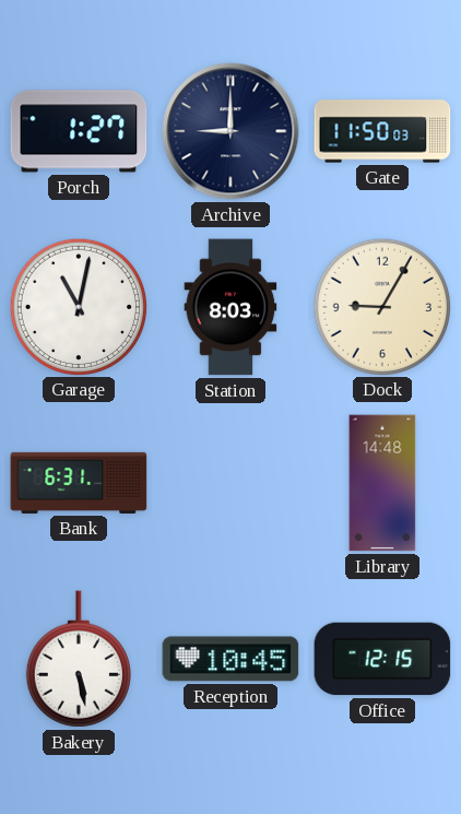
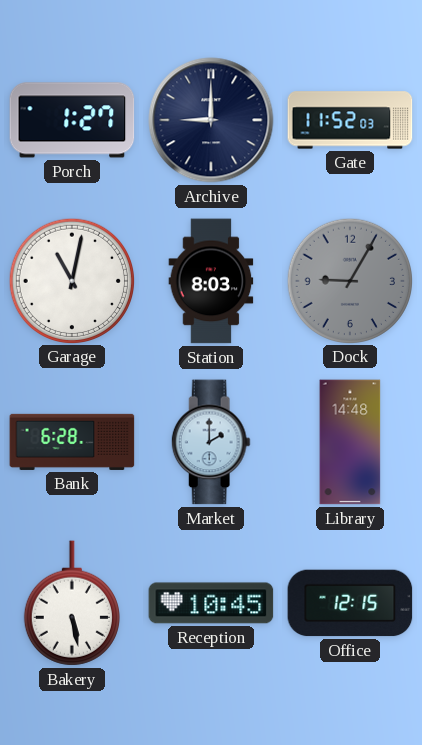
Gate: 11:50 -> 11:52 (350, 120)
Dock dial: cream -> grey (349, 280)
Bank: 6:31 -> 6:28 (72, 442)
Market: none -> 2:00 (211, 442)
